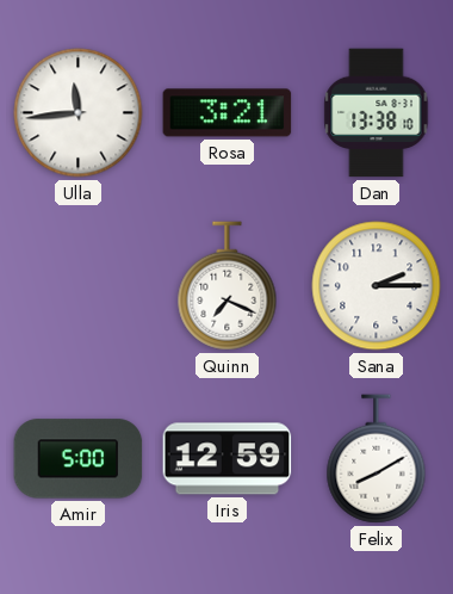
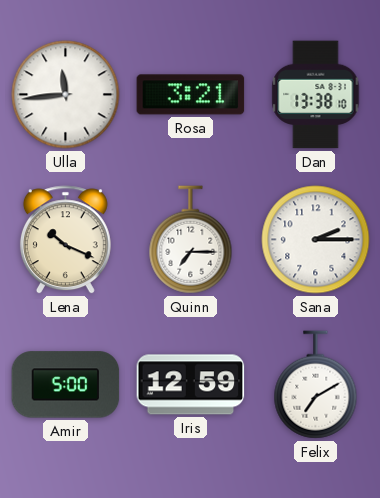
Lena: none -> 10:19 (65, 240)
Quinn: 7:19 -> 7:15 (191, 240)
Felix: 8:10 -> 7:10 (316, 385)
